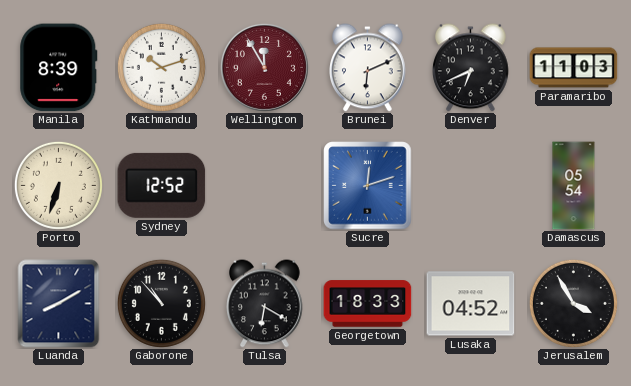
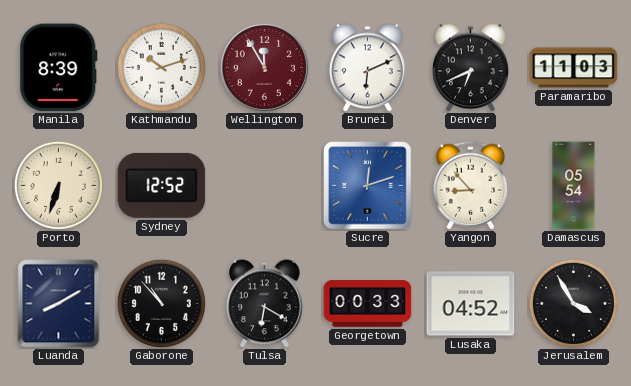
Yangon: none -> 8:53 (471, 186)
Georgetown: 18:33 -> 00:33 (368, 304)
